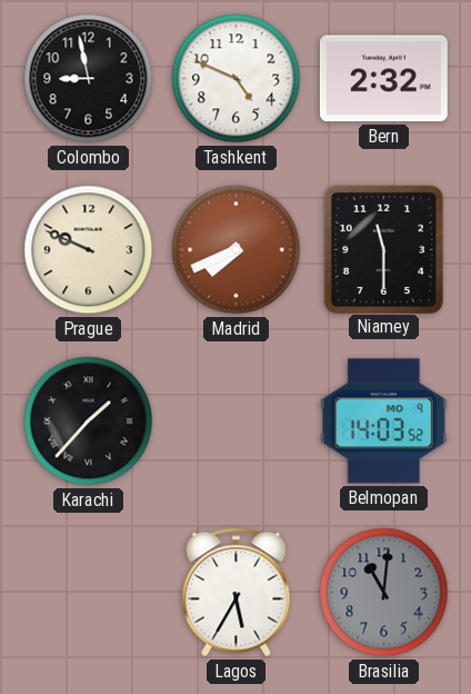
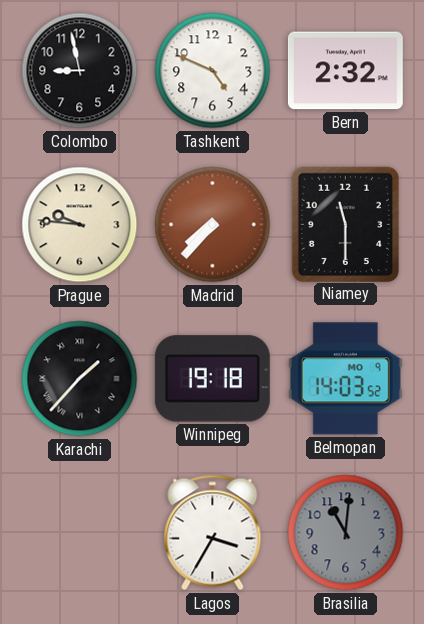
Prague: 9:49 -> 9:46 (80, 225)
Madrid: 7:41 -> 7:37 (213, 225)
Winnipeg: none -> 19:18 (212, 379)
Lagos: 5:35 -> 3:35 (213, 533)
